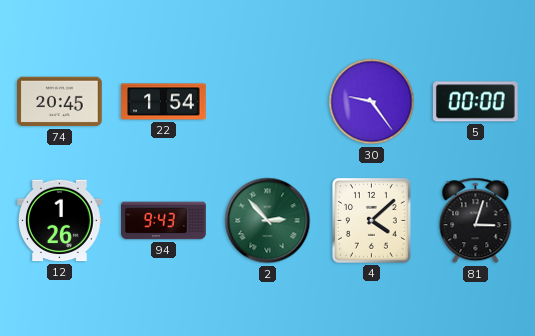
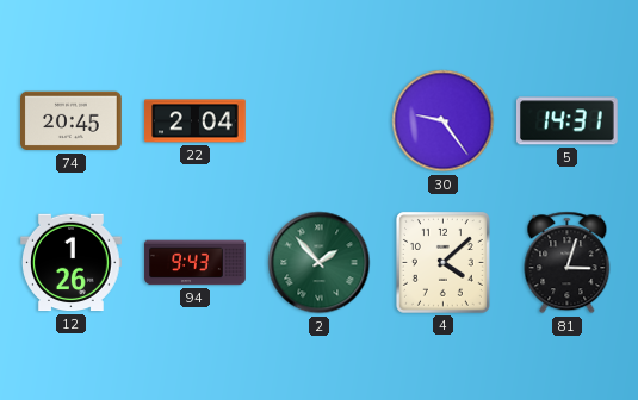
22: 1:54 -> 2:04 (196, 121)
5: 00:00 -> 14:31 (566, 121)
2: 2:53 -> 1:53 (320, 263)
